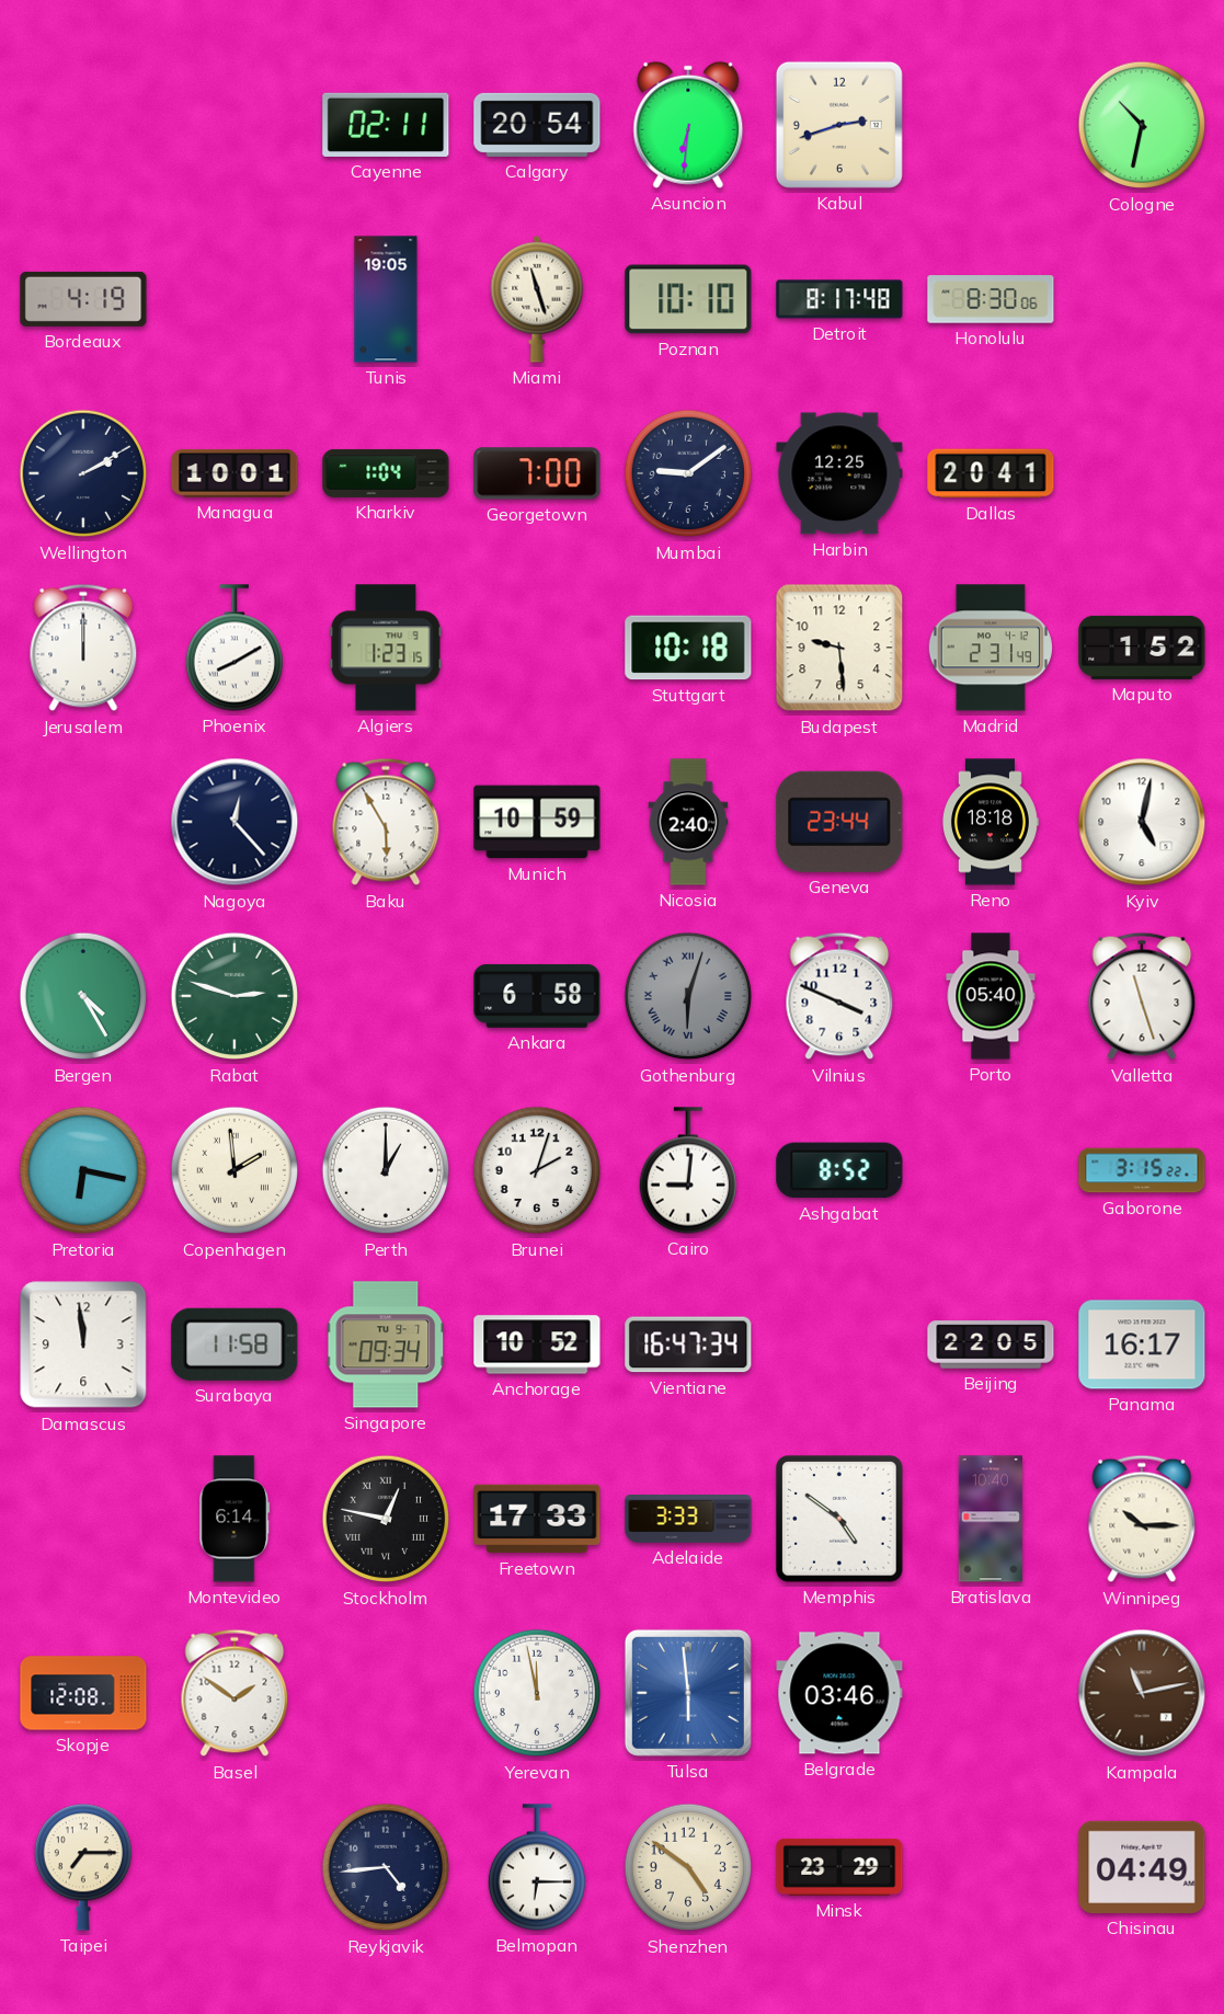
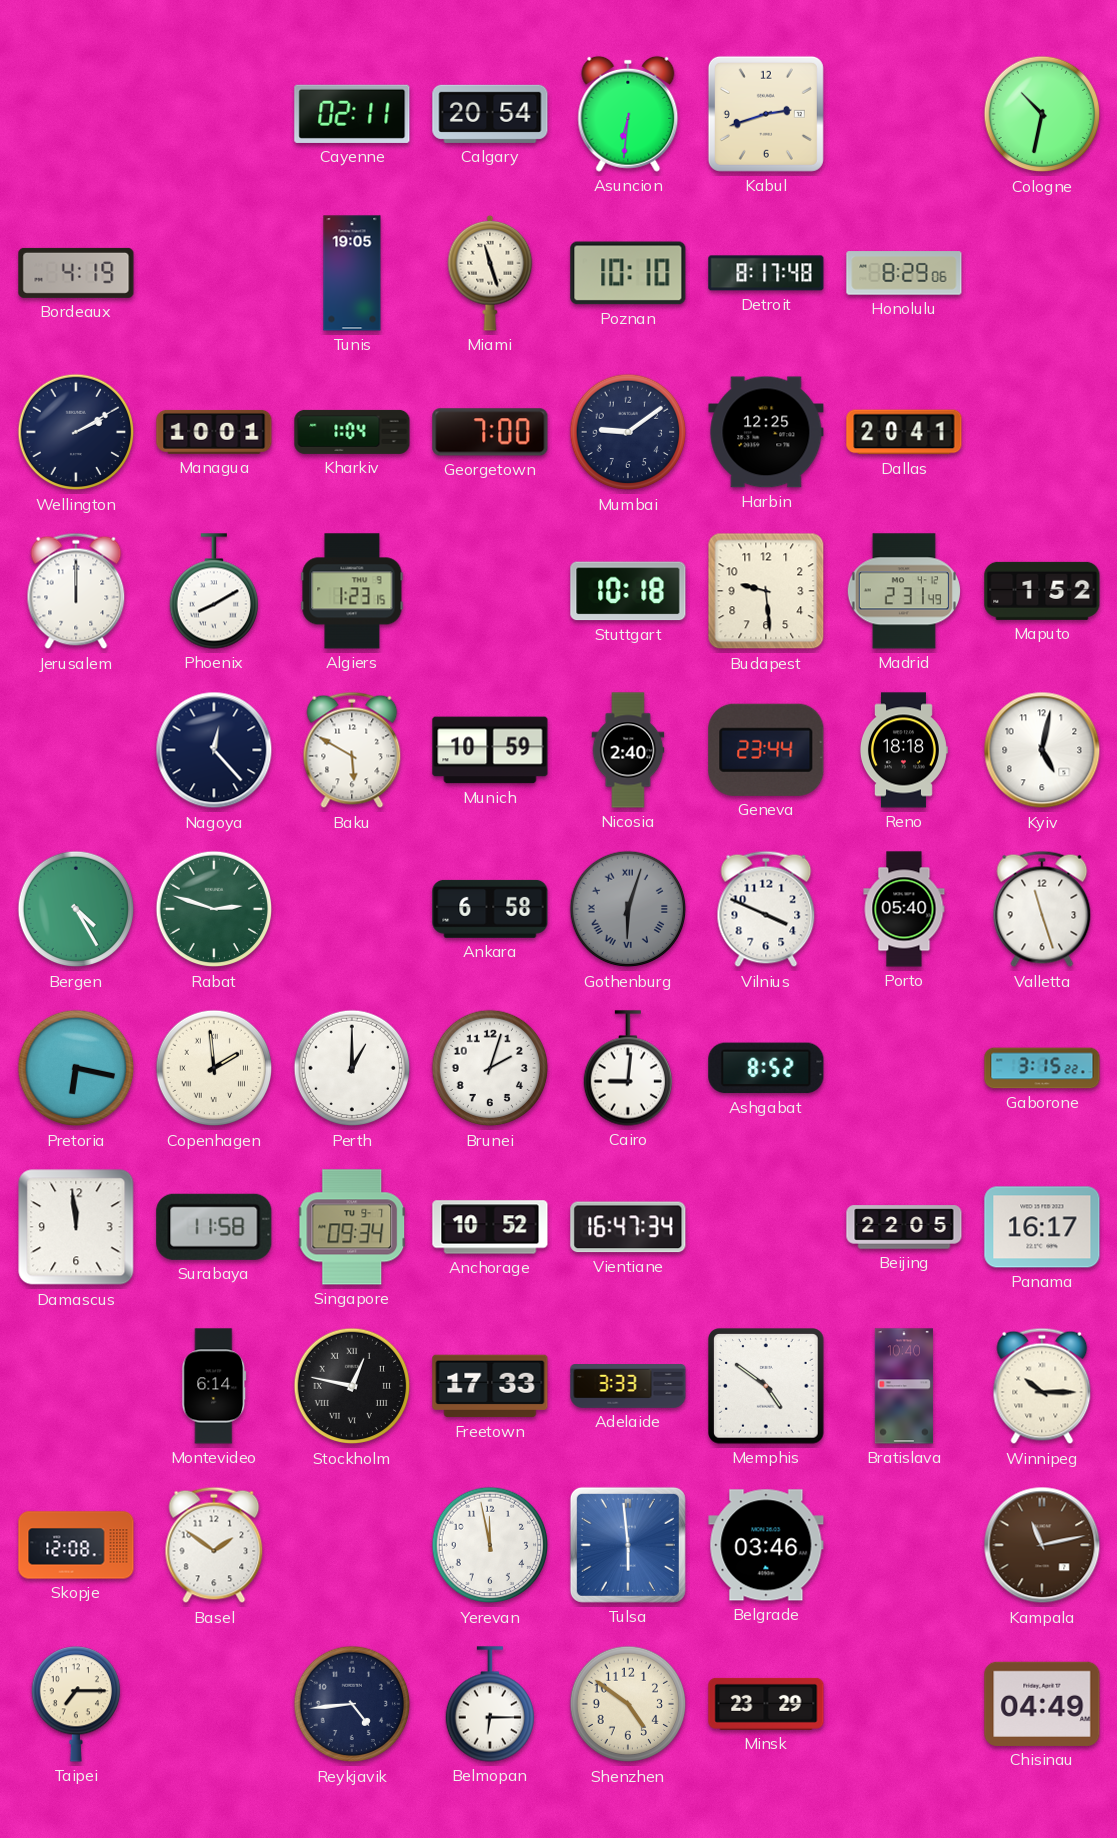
Honolulu: 8:30 -> 8:29 (904, 273)
Baku: 5:55 -> 5:50 (352, 750)
